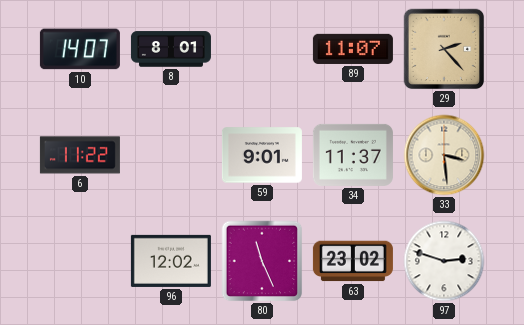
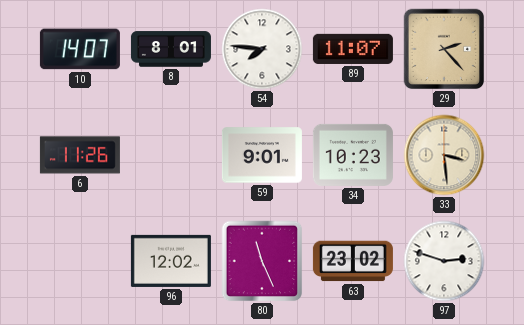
54: none -> 7:46 (262, 49)
6: 11:22 -> 11:26 (80, 155)
34: 11:37 -> 10:23 (353, 155)
